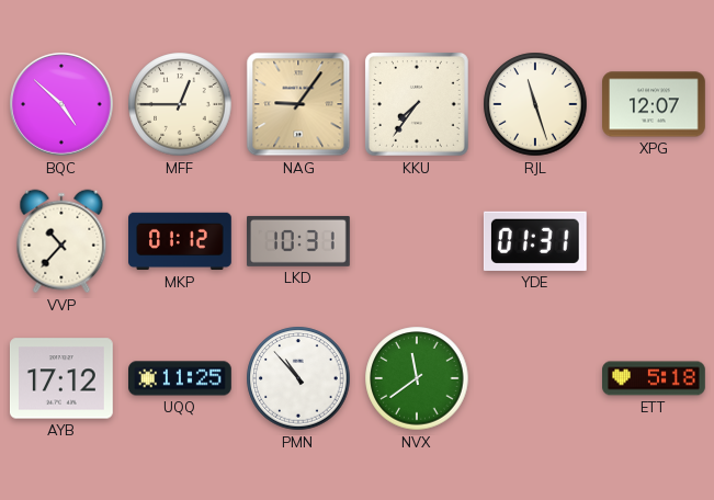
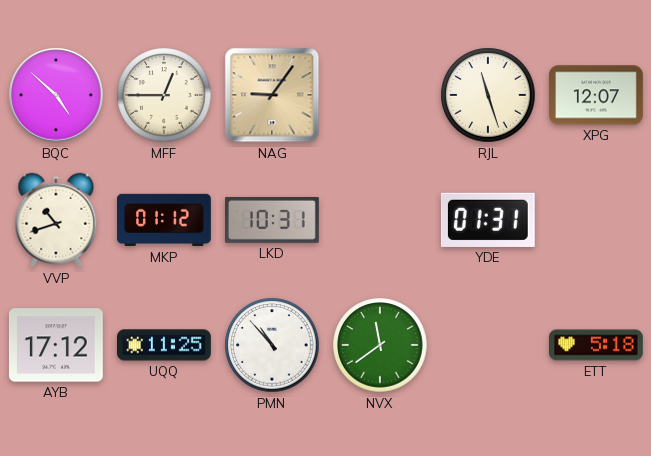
KKU: 7:36 -> none (417, 104)
VVP: 10:37 -> 10:42 (56, 220)
